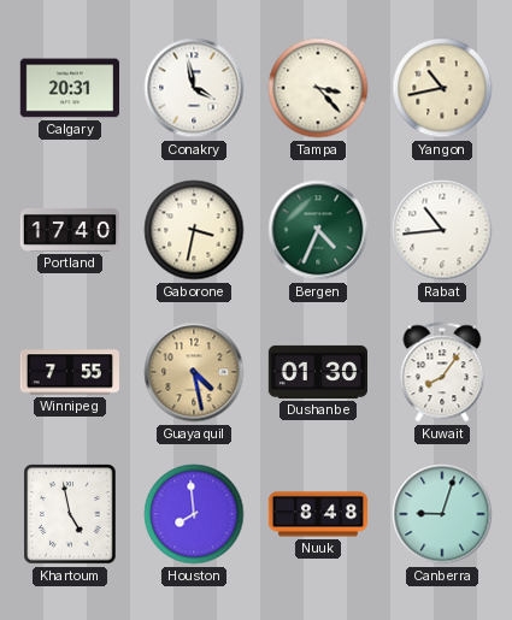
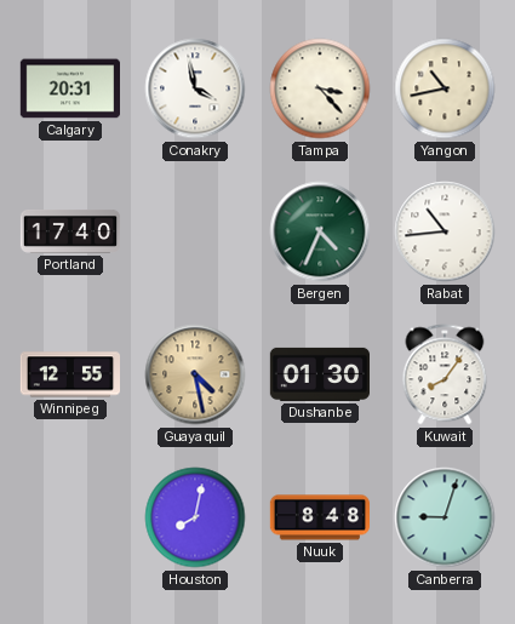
Gaborone: 3:32 -> none (194, 230)
Winnipeg: 7:55 -> 12:55 (69, 374)
Khartoum: 4:58 -> none (70, 514)
Houston: 7:59 -> 8:02 (195, 517)
